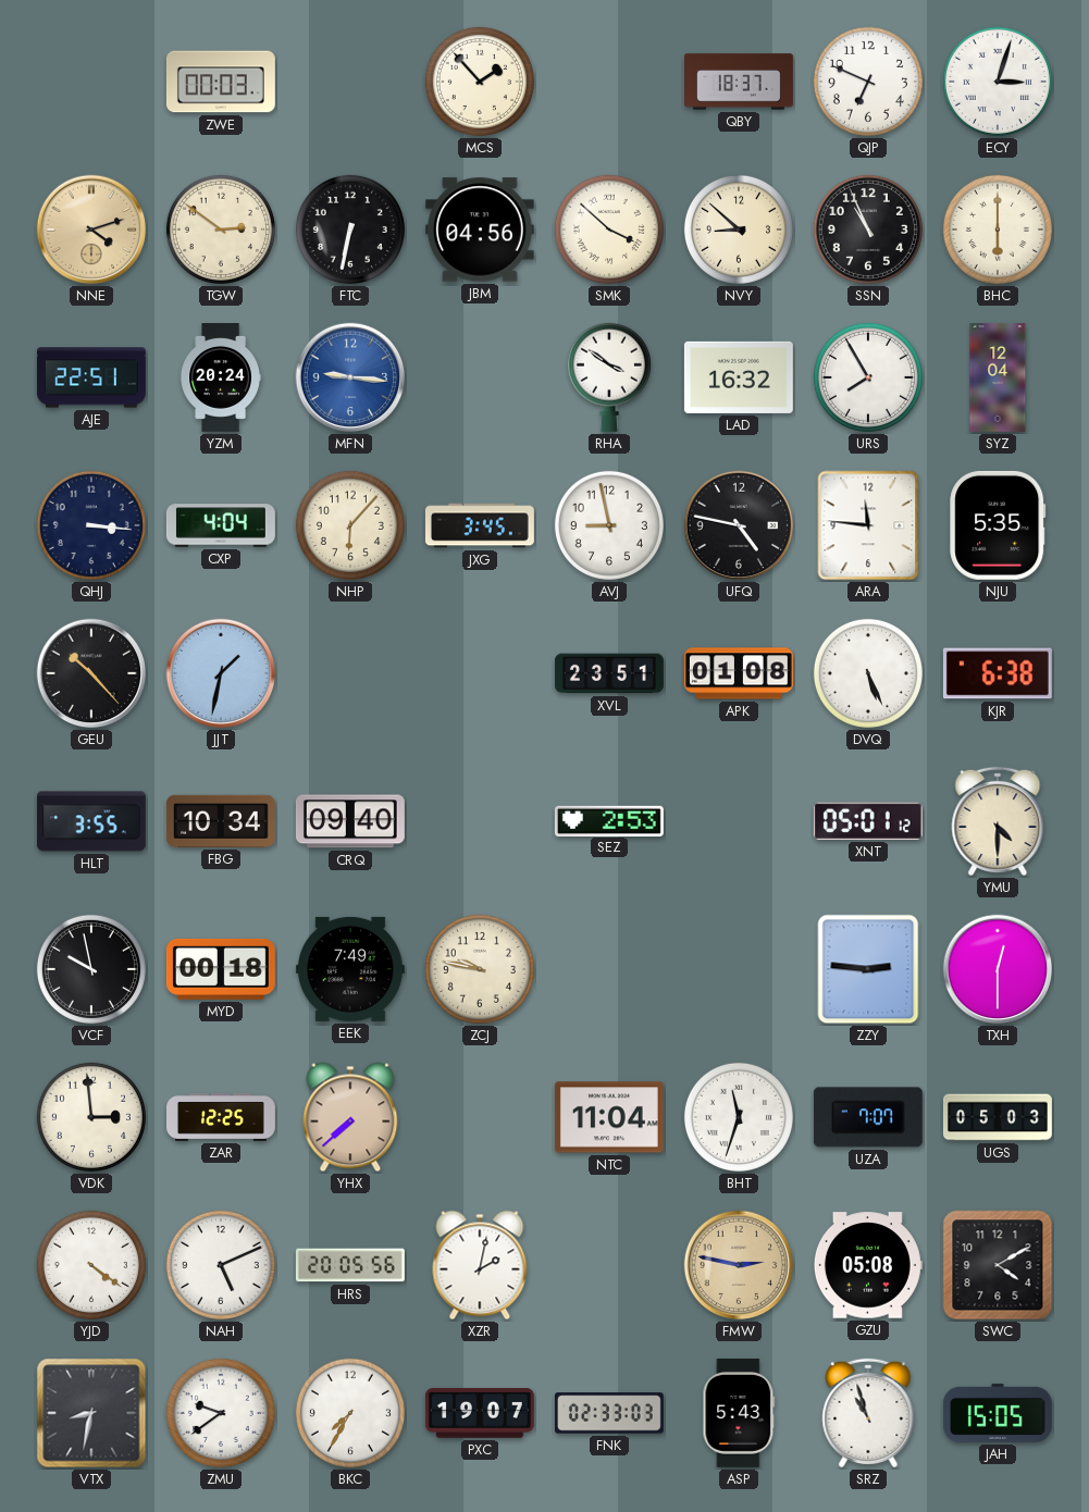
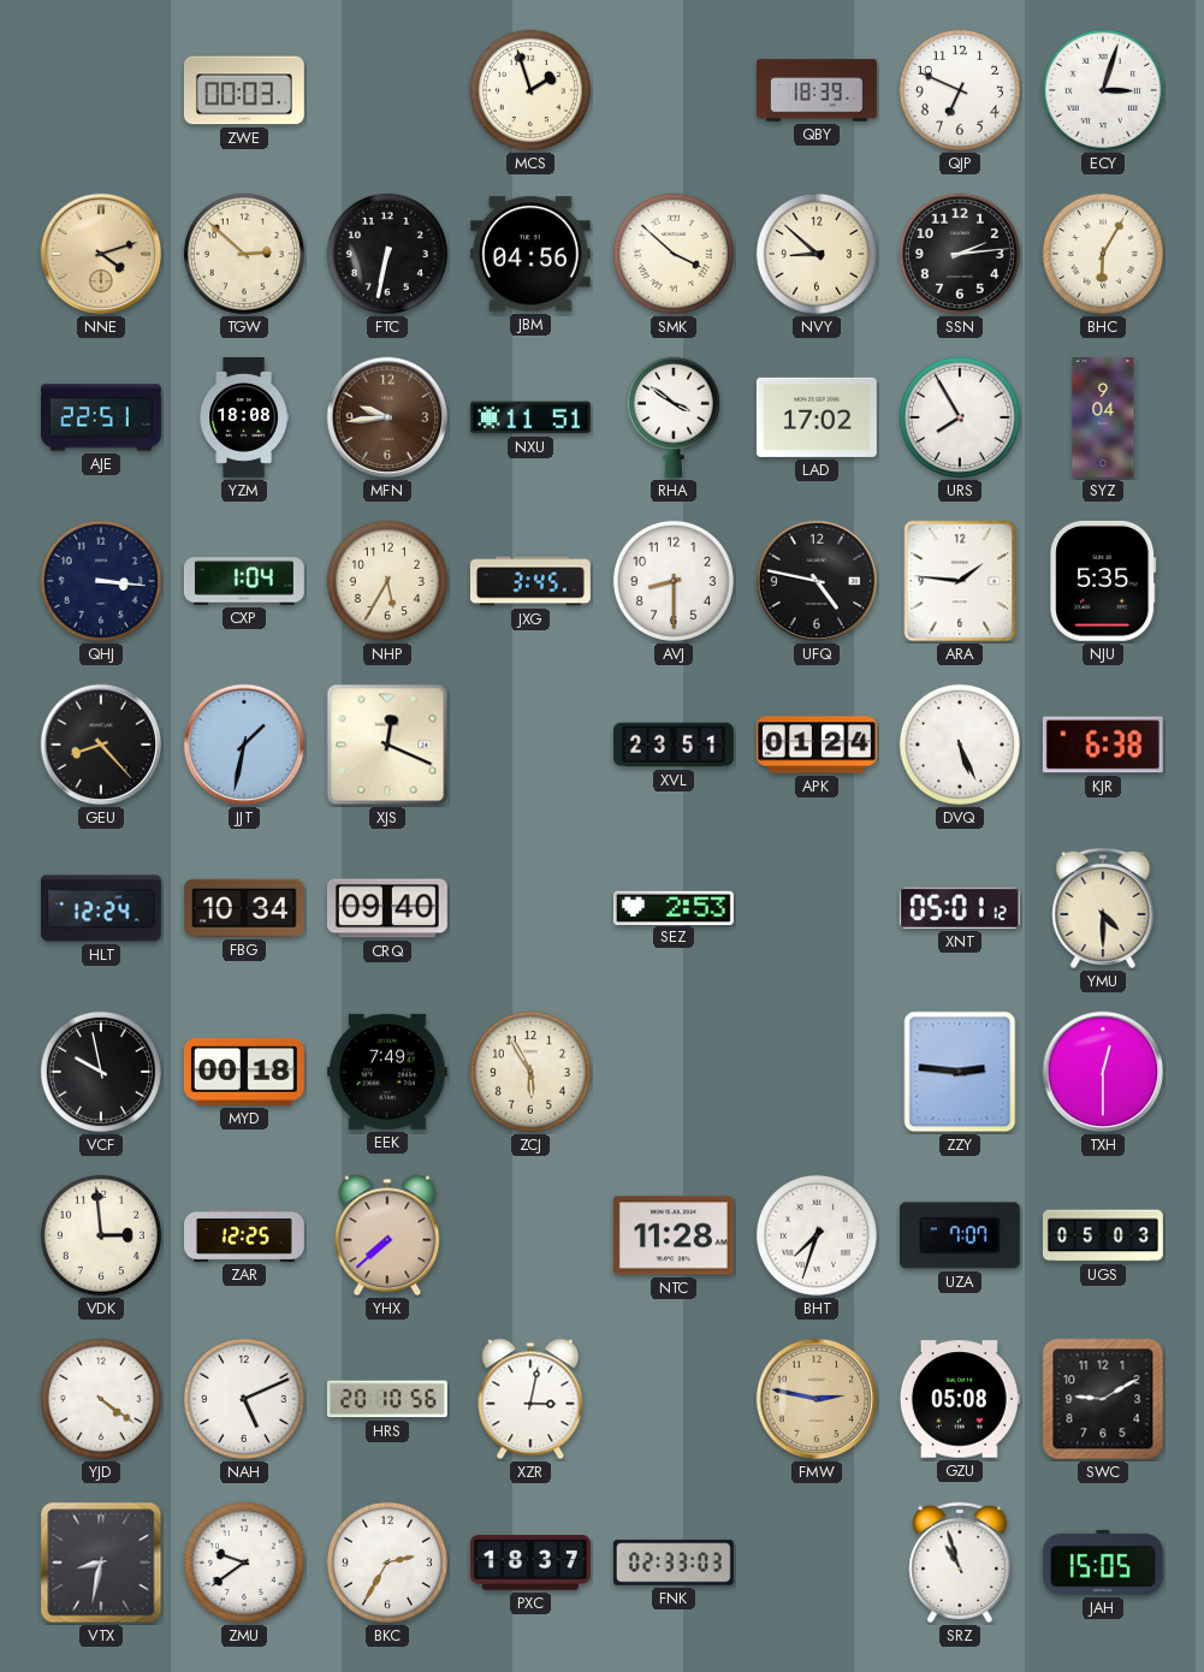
MCS: 1:53 -> 1:57 (530, 90)
QBY: 18:37 -> 18:39 (818, 90)
TGW: 2:51 -> 2:52 (244, 254)
SSN: 10:56 -> 2:14 (960, 254)
BHC: 6:00 -> 6:05 (1103, 254)
YZM: 20:24 -> 18:08 (244, 419)
MFN: 9:16 -> 9:44 (387, 417)
MFN dial: blue -> brown (387, 417)
NXU: none -> 11:51 (530, 417)
LAD: 16:32 -> 17:02 (817, 417)
SYZ: 12:04 -> 9:04 (1103, 419)
CXP: 4:04 -> 1:04 (244, 581)
NHP: 6:07 -> 5:35 (387, 581)
AVJ: 8:58 -> 8:30 (674, 581)
ARA: 11:46 -> 1:46 (960, 581)
GEU: 10:23 -> 8:23 (101, 745)
XJS: none -> 12:19 (387, 745)
APK: 01:08 -> 01:24 (817, 745)
HLT: 3:55 -> 12:24 (101, 908)
ZCJ: 9:47 -> 5:55 (530, 1072)
NTC: 11:04 -> 11:28 (674, 1235)
BHT: 11:33 -> 7:33 (817, 1235)
HRS: 20:05 -> 20:10 (387, 1399)
XZR: 2:02 -> 3:02 (530, 1399)
SWC: 4:10 -> 9:10 (1103, 1399)
BKC: 7:35 -> 2:35 (387, 1563)
PXC: 19:07 -> 18:37 (530, 1563)
ASP: 5:43 -> none (739, 1413)
